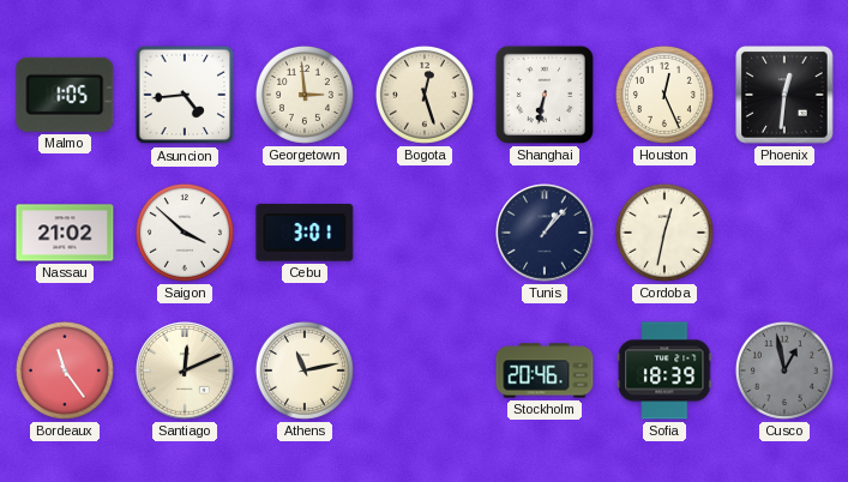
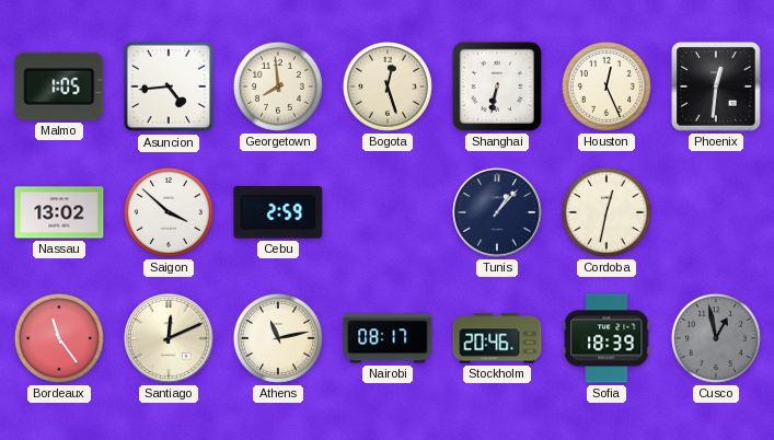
Georgetown: 2:59 -> 7:59 (278, 86)
Nassau: 21:02 -> 13:02 (59, 212)
Cebu: 3:01 -> 2:59 (278, 212)
Nairobi: none -> 08:17 (388, 338)
